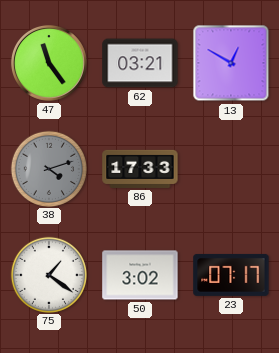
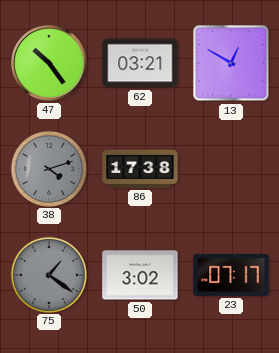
47: 11:24 -> 10:24 (49, 63)
86: 17:33 -> 17:38 (140, 169)
75 dial: white -> grey (48, 274)
